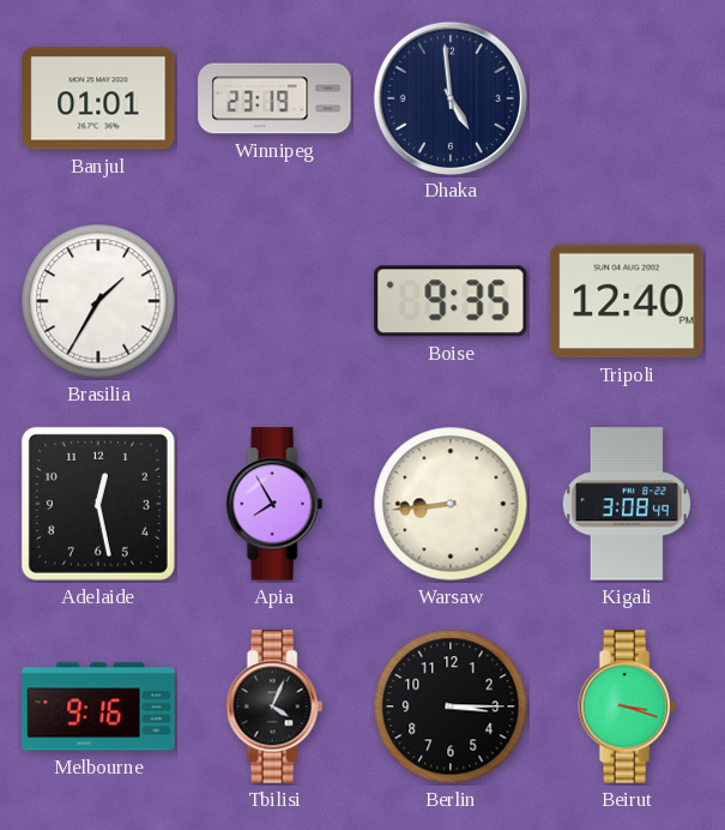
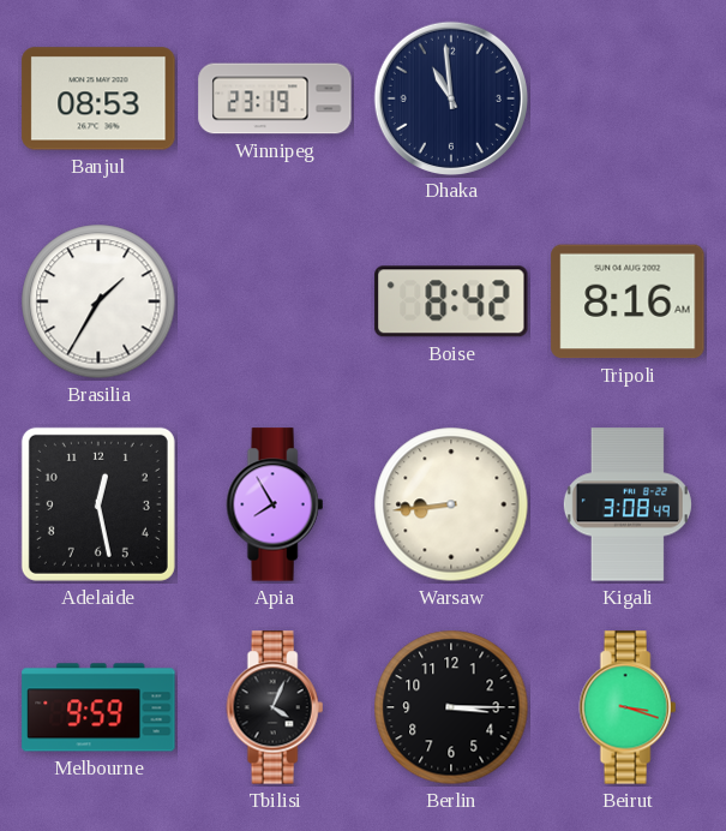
Banjul: 01:01 -> 08:53 (98, 98)
Dhaka: 4:59 -> 10:59 (450, 97)
Boise: 9:35 -> 8:42 (451, 301)
Tripoli: 12:40 -> 8:16 (628, 301)
Melbourne: 9:16 -> 9:59 (98, 707)
